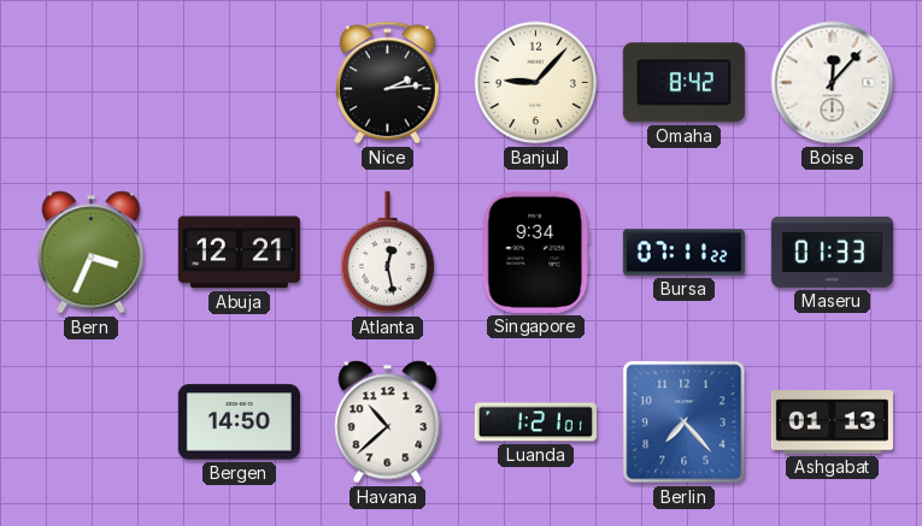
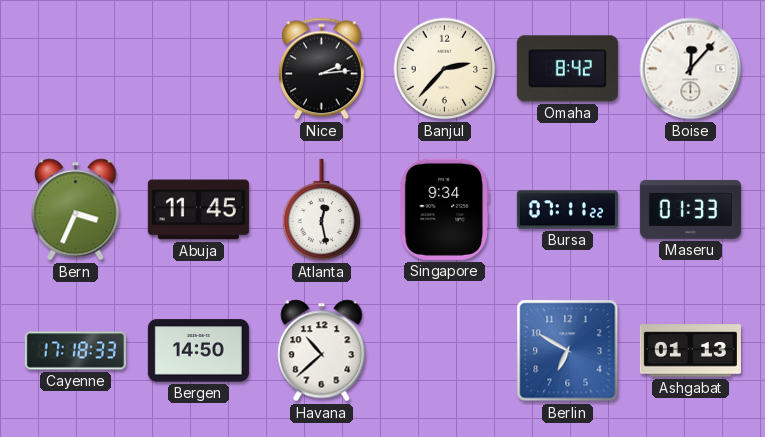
Banjul: 9:07 -> 2:37 (445, 69)
Abuja: 12:21 -> 11:45 (198, 210)
Cayenne: none -> 17:18 (75, 351)
Luanda: 1:21 -> none (535, 422)
Berlin: 7:23 -> 6:50 (568, 351)
